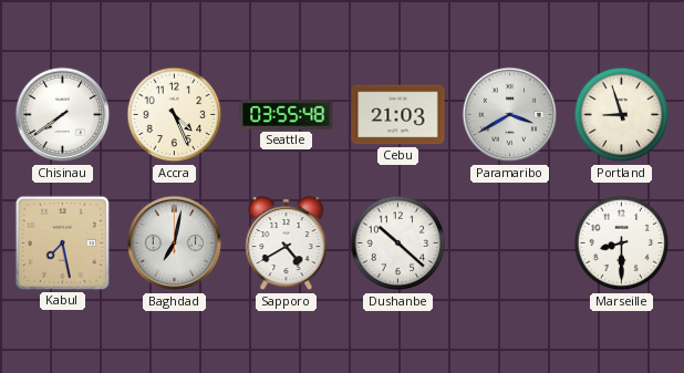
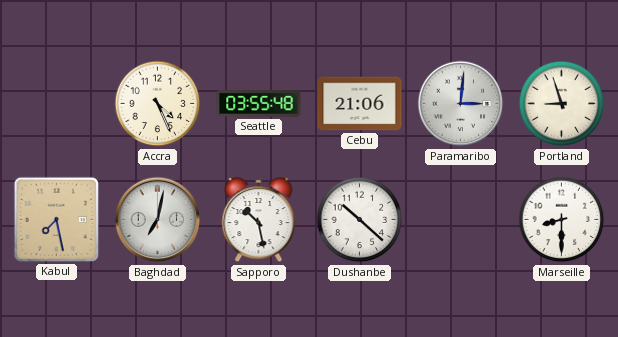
Chisinau: 7:39 -> none (63, 115)
Cebu: 21:03 -> 21:06 (360, 104)
Paramaribo: 3:40 -> 3:01 (461, 104)
Sapporo: 4:40 -> 10:28 (259, 220)
